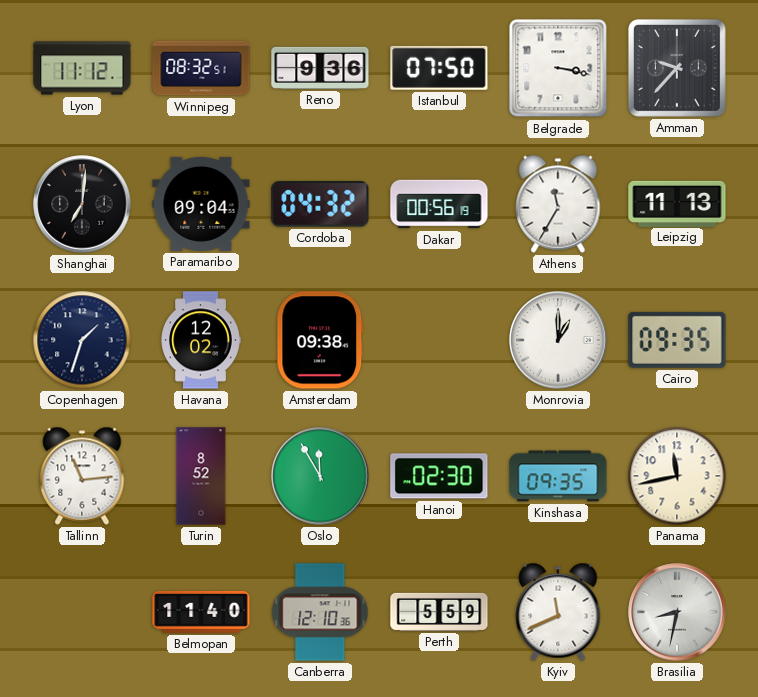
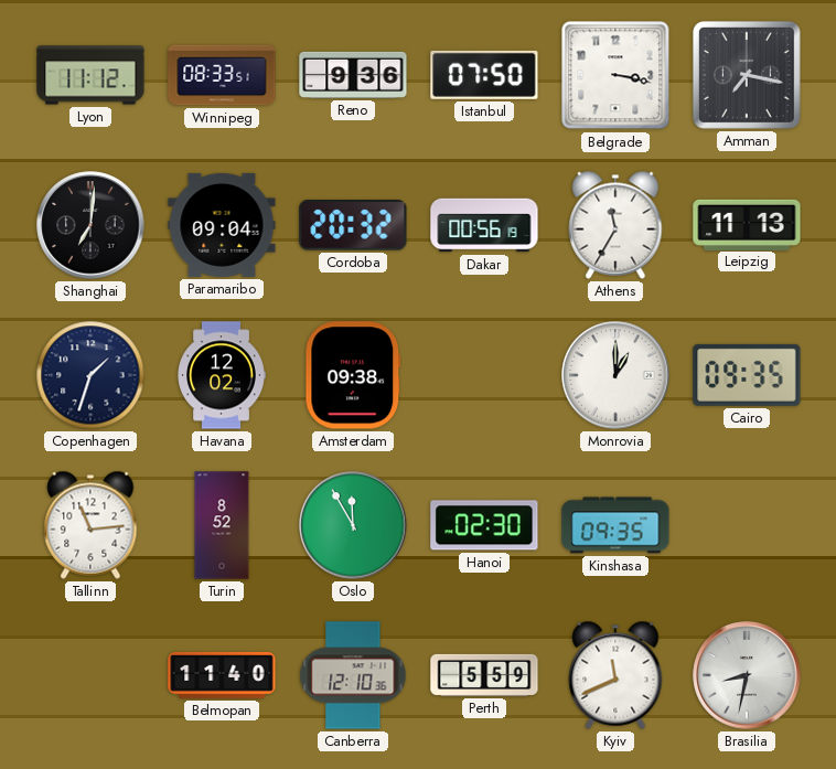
Winnipeg: 08:32 -> 08:33 (222, 75)
Amman: 9:37 -> 7:17 (747, 75)
Cordoba: 04:32 -> 20:32 (353, 226)
Panama: 11:43 -> none (677, 476)
